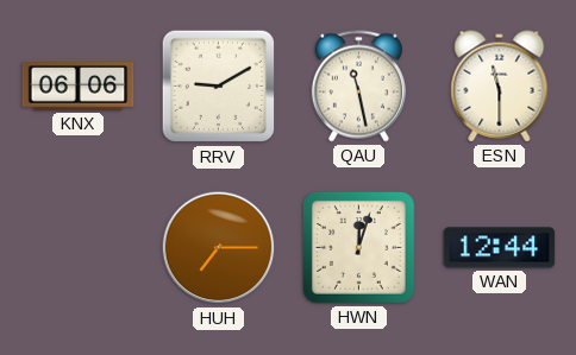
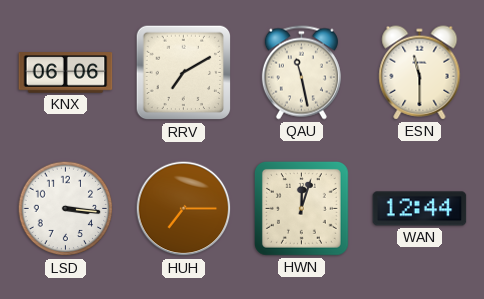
RRV: 9:10 -> 7:10 (184, 73)
LSD: none -> 3:16 (66, 209)
